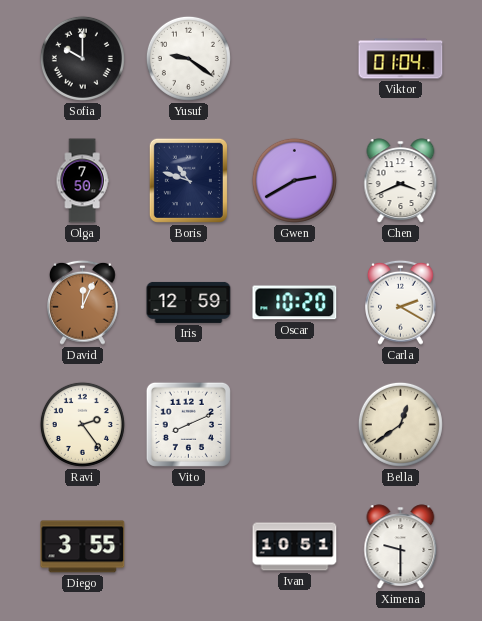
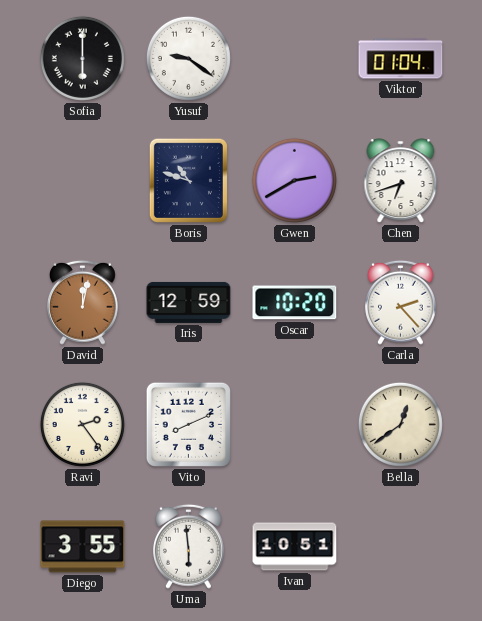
Sofia: 10:00 -> 6:00 (82, 58)
Olga: 7:50 -> none (82, 181)
Chen: 3:41 -> 6:42 (401, 181)
David: 12:04 -> 12:02 (83, 302)
Carla: 2:20 -> 2:23 (401, 302)
Uma: none -> 5:59 (189, 546)
Ximena: 9:30 -> none (401, 547)
